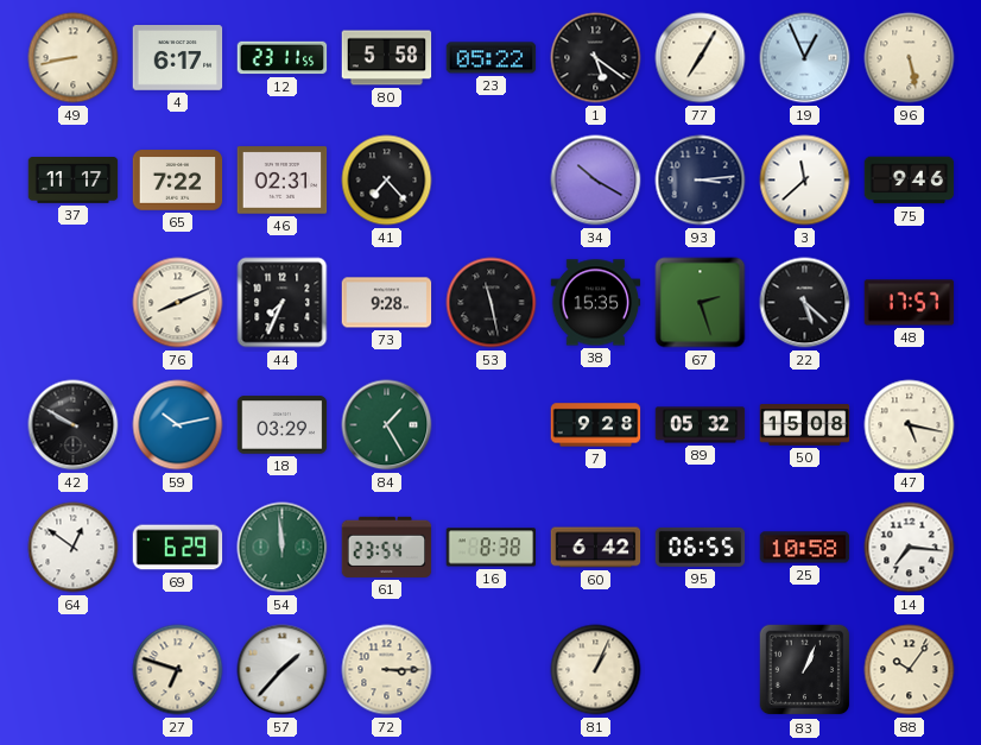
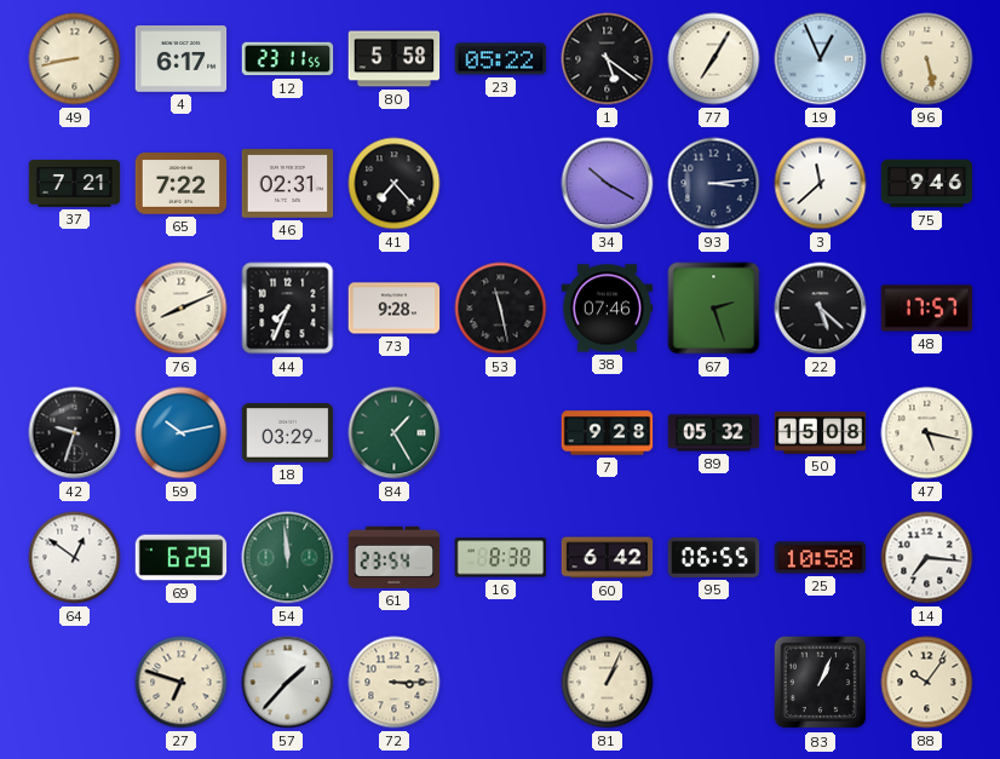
37: 11:17 -> 7:21 (75, 184)
38: 15:35 -> 07:46 (608, 309)
42: 9:50 -> 9:33 (75, 433)
